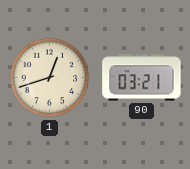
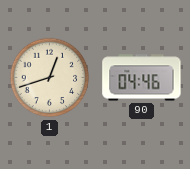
90: 03:21 -> 04:46 (142, 78)
